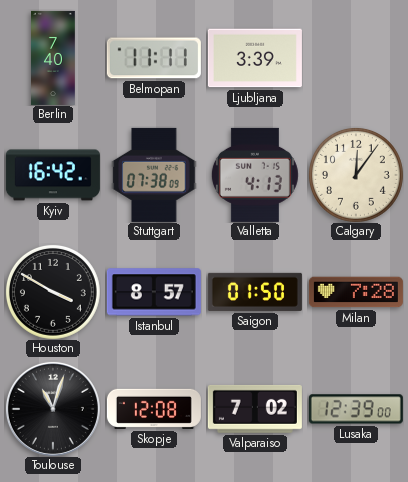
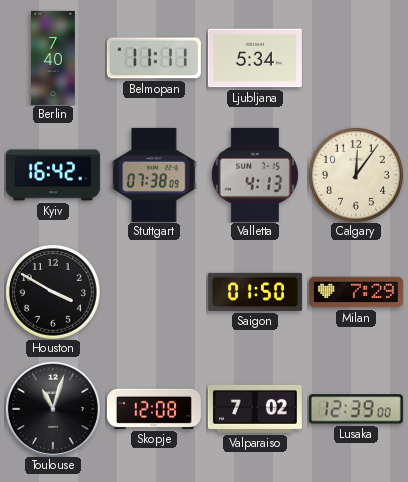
Ljubljana: 3:39 -> 5:34 (255, 58)
Istanbul: 8:57 -> none (154, 292)
Milan: 7:28 -> 7:29 (356, 292)
